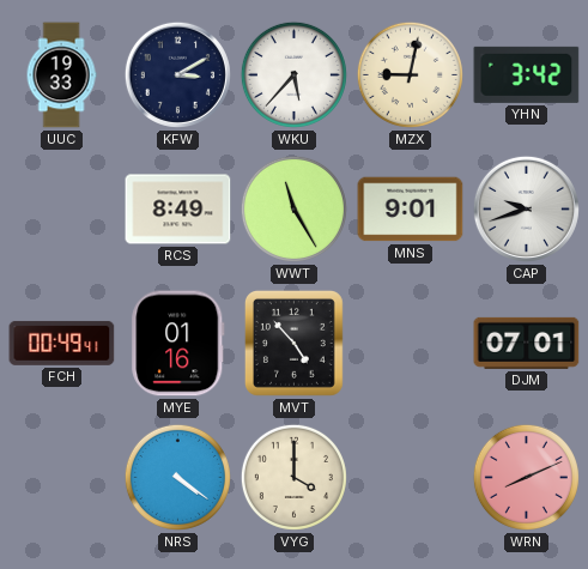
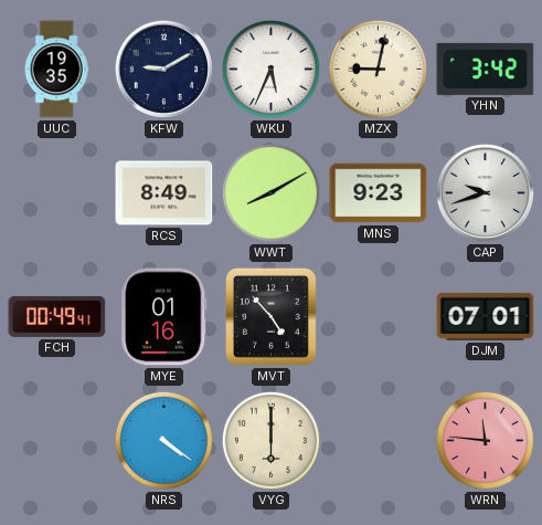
UUC: 19:33 -> 19:35 (56, 70)
KFW: 3:10 -> 9:10 (163, 69)
WKU: 5:37 -> 5:34 (270, 69)
WWT: 11:25 -> 8:10 (270, 192)
MNS: 9:01 -> 9:23 (379, 193)
VYG: 4:00 -> 6:00 (270, 440)
WRN: 8:11 -> 11:46 (485, 440)
